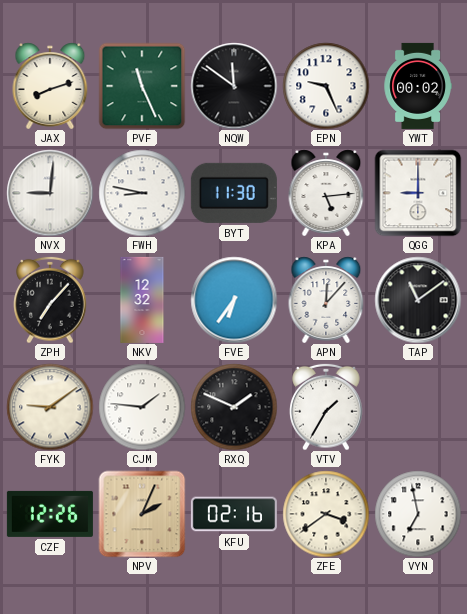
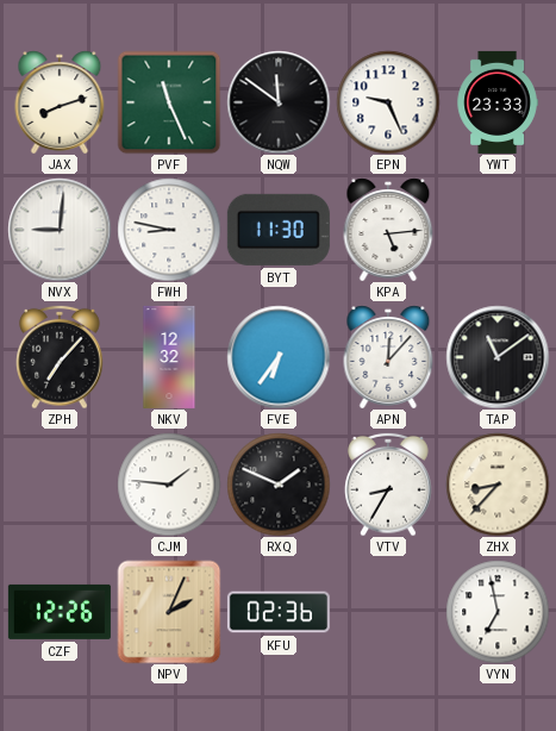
YWT: 00:02 -> 23:33 (498, 102)
QGG: 9:00 -> none (418, 193)
FYK: 9:09 -> none (50, 407)
VTV: 1:35 -> 8:35 (388, 485)
ZHX: none -> 8:37 (498, 485)
KFU: 02:16 -> 02:36 (279, 612)
ZFE: 3:39 -> none (326, 514)
